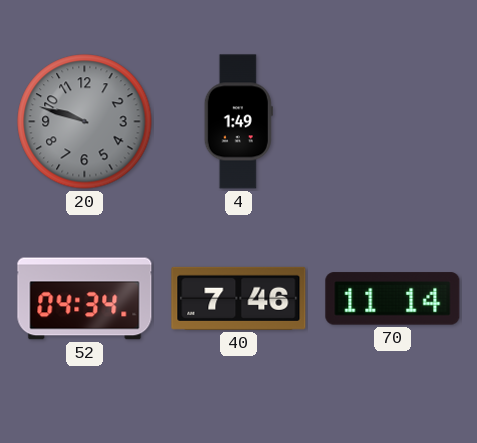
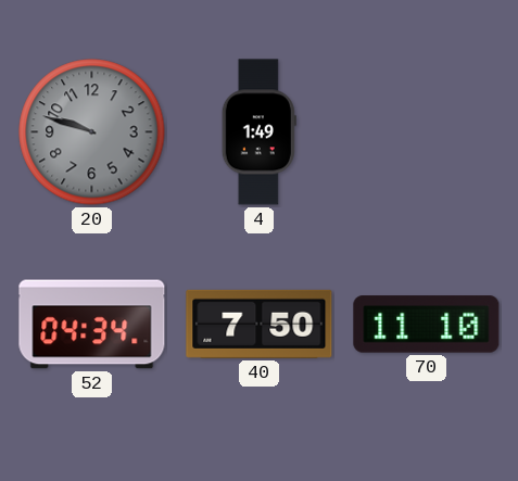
40: 7:46 -> 7:50 (260, 324)
70: 11:14 -> 11:10 (427, 325)
